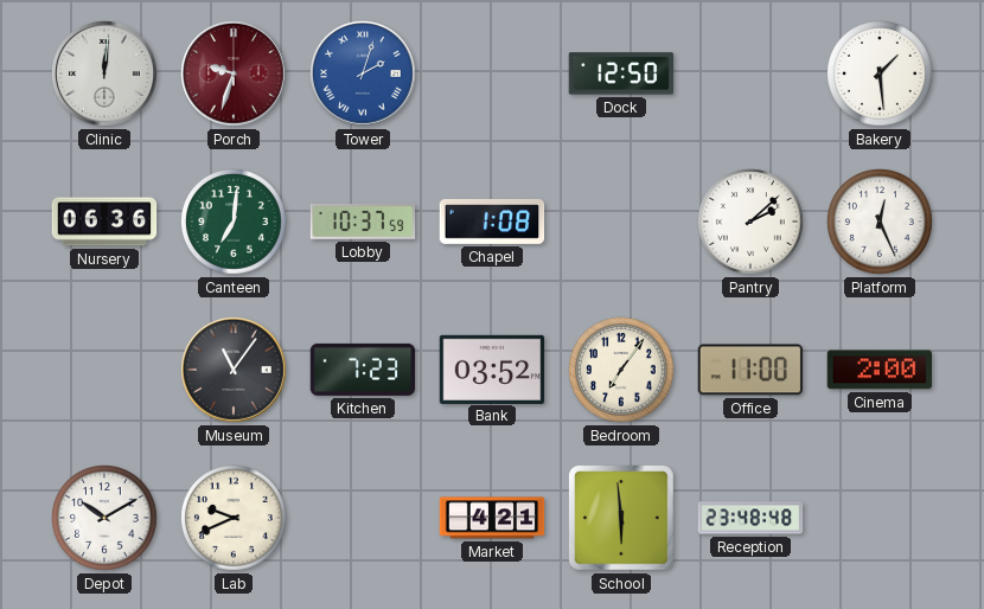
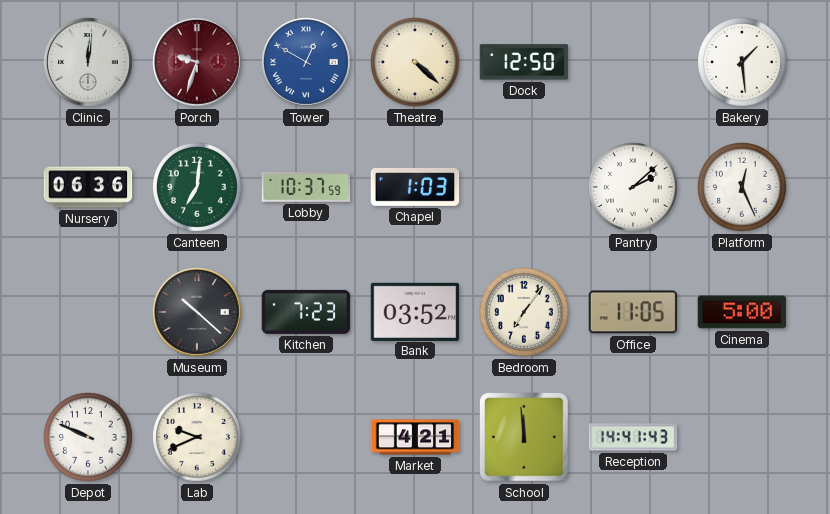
Tower: 2:03 -> 12:50 (307, 63)
Theatre: none -> 4:22 (416, 63)
Chapel: 1:08 -> 1:03 (415, 187)
Museum: 11:06 -> 10:22 (198, 313)
Office: 11:00 -> 11:05 (633, 312)
Cinema: 2:00 -> 5:00 (742, 312)
Depot: 10:10 -> 9:49 (89, 438)
School: 5:59 -> 11:59 (524, 437)
Reception: 23:48 -> 14:41 (633, 437)
